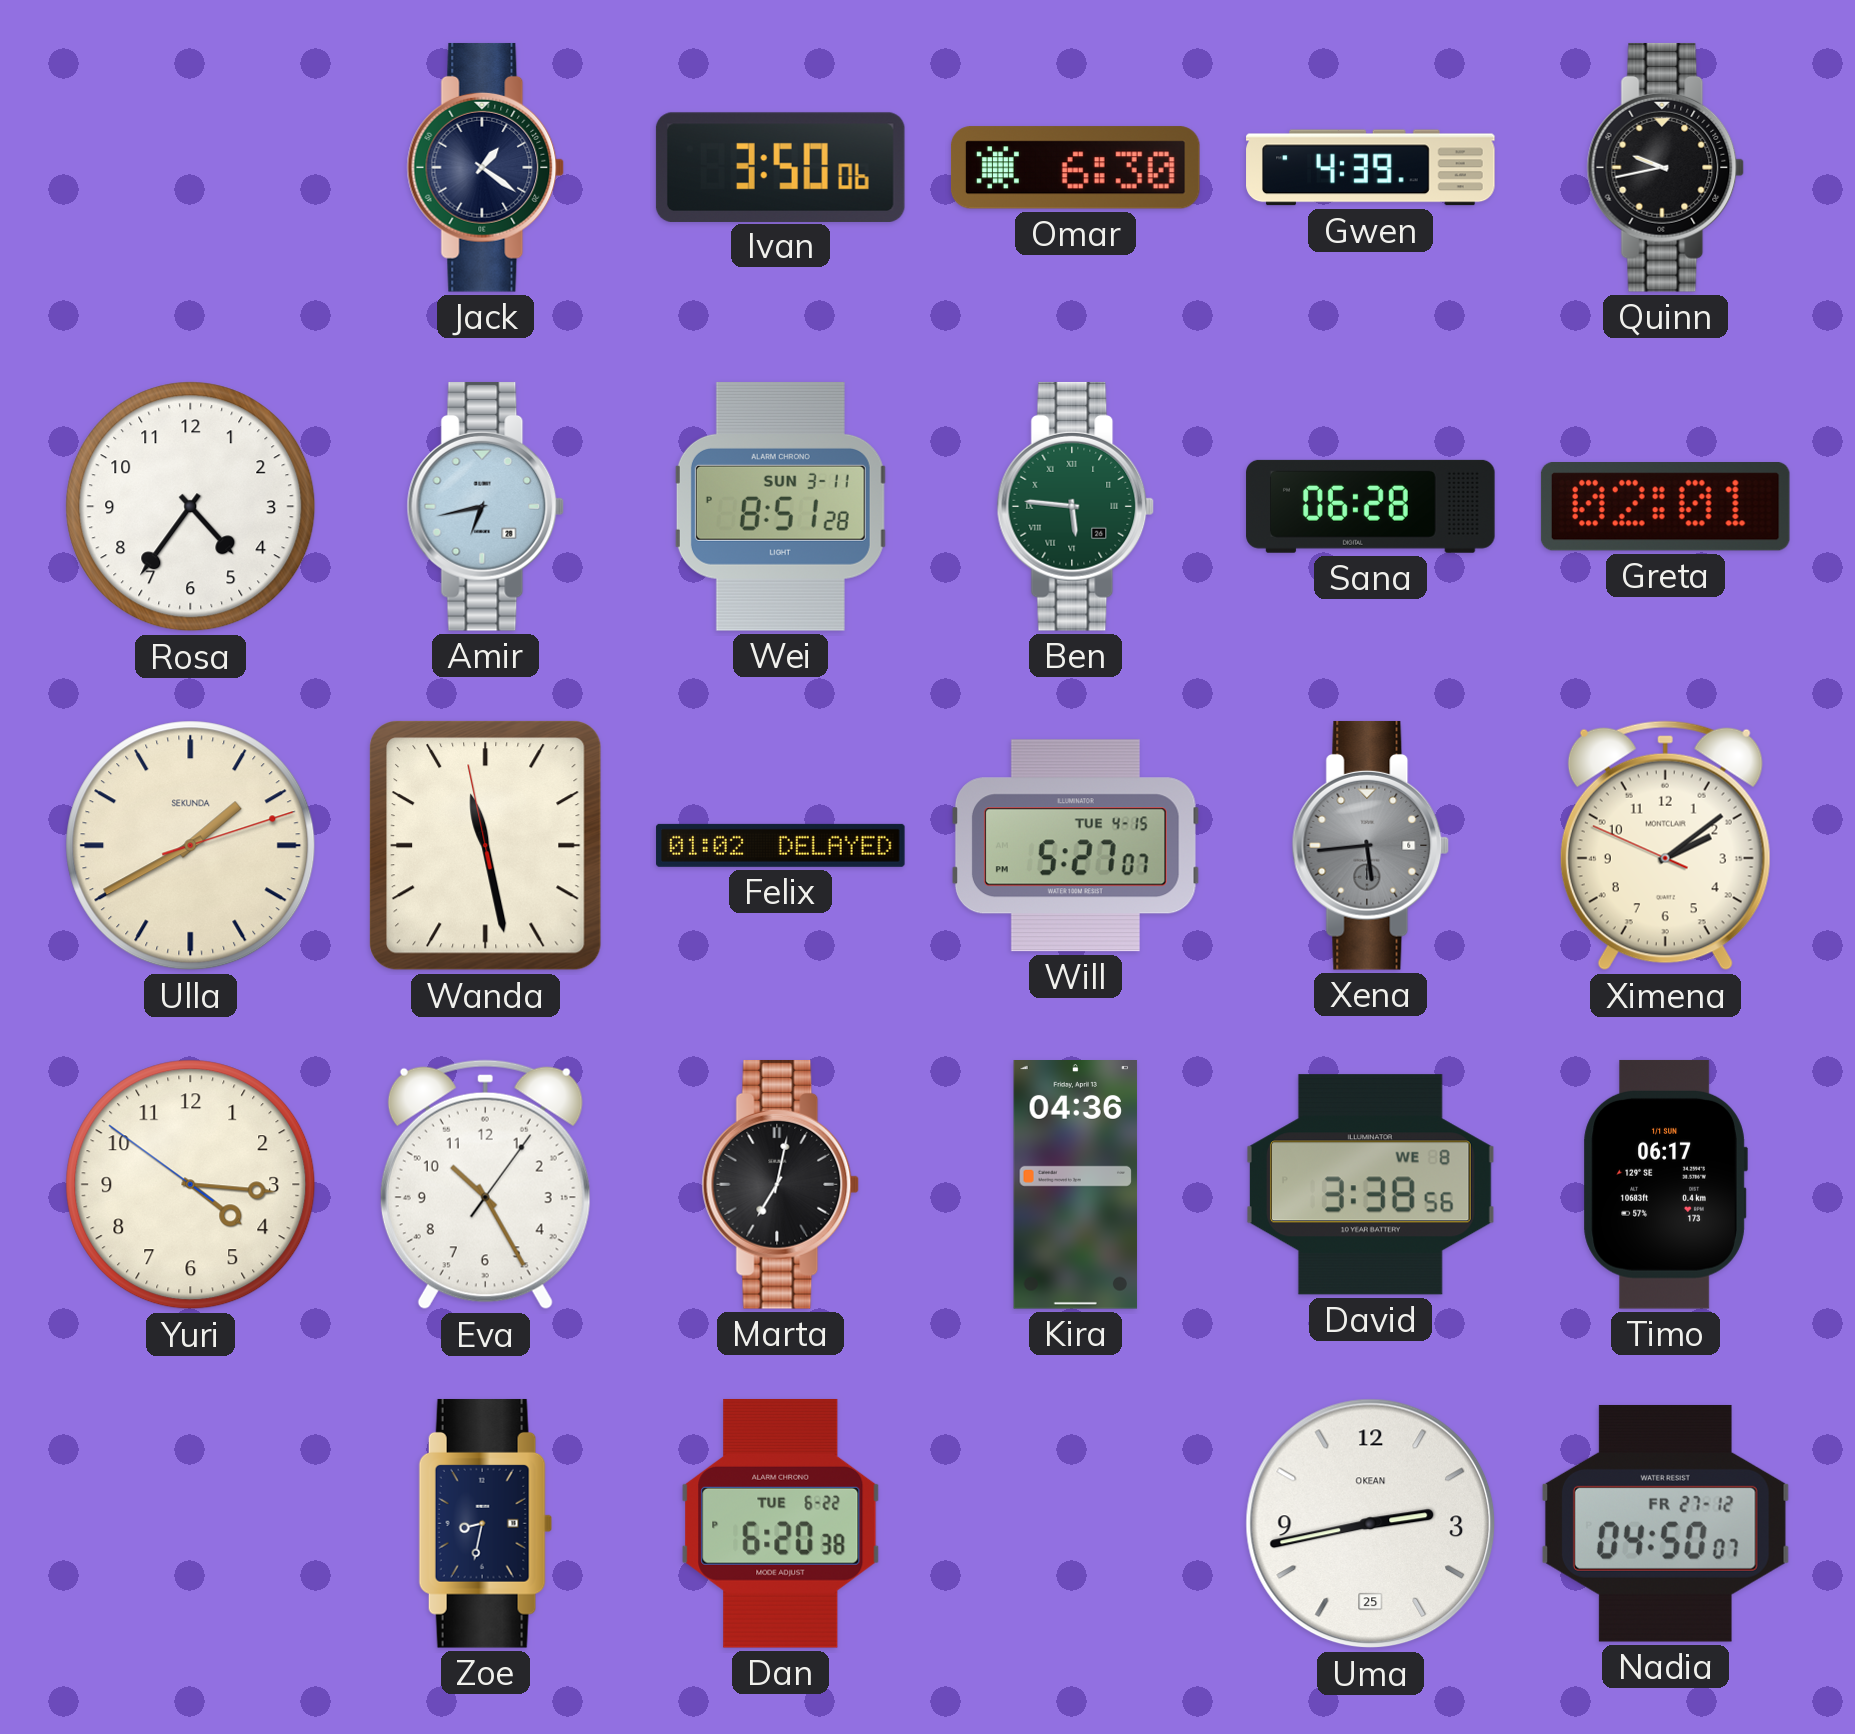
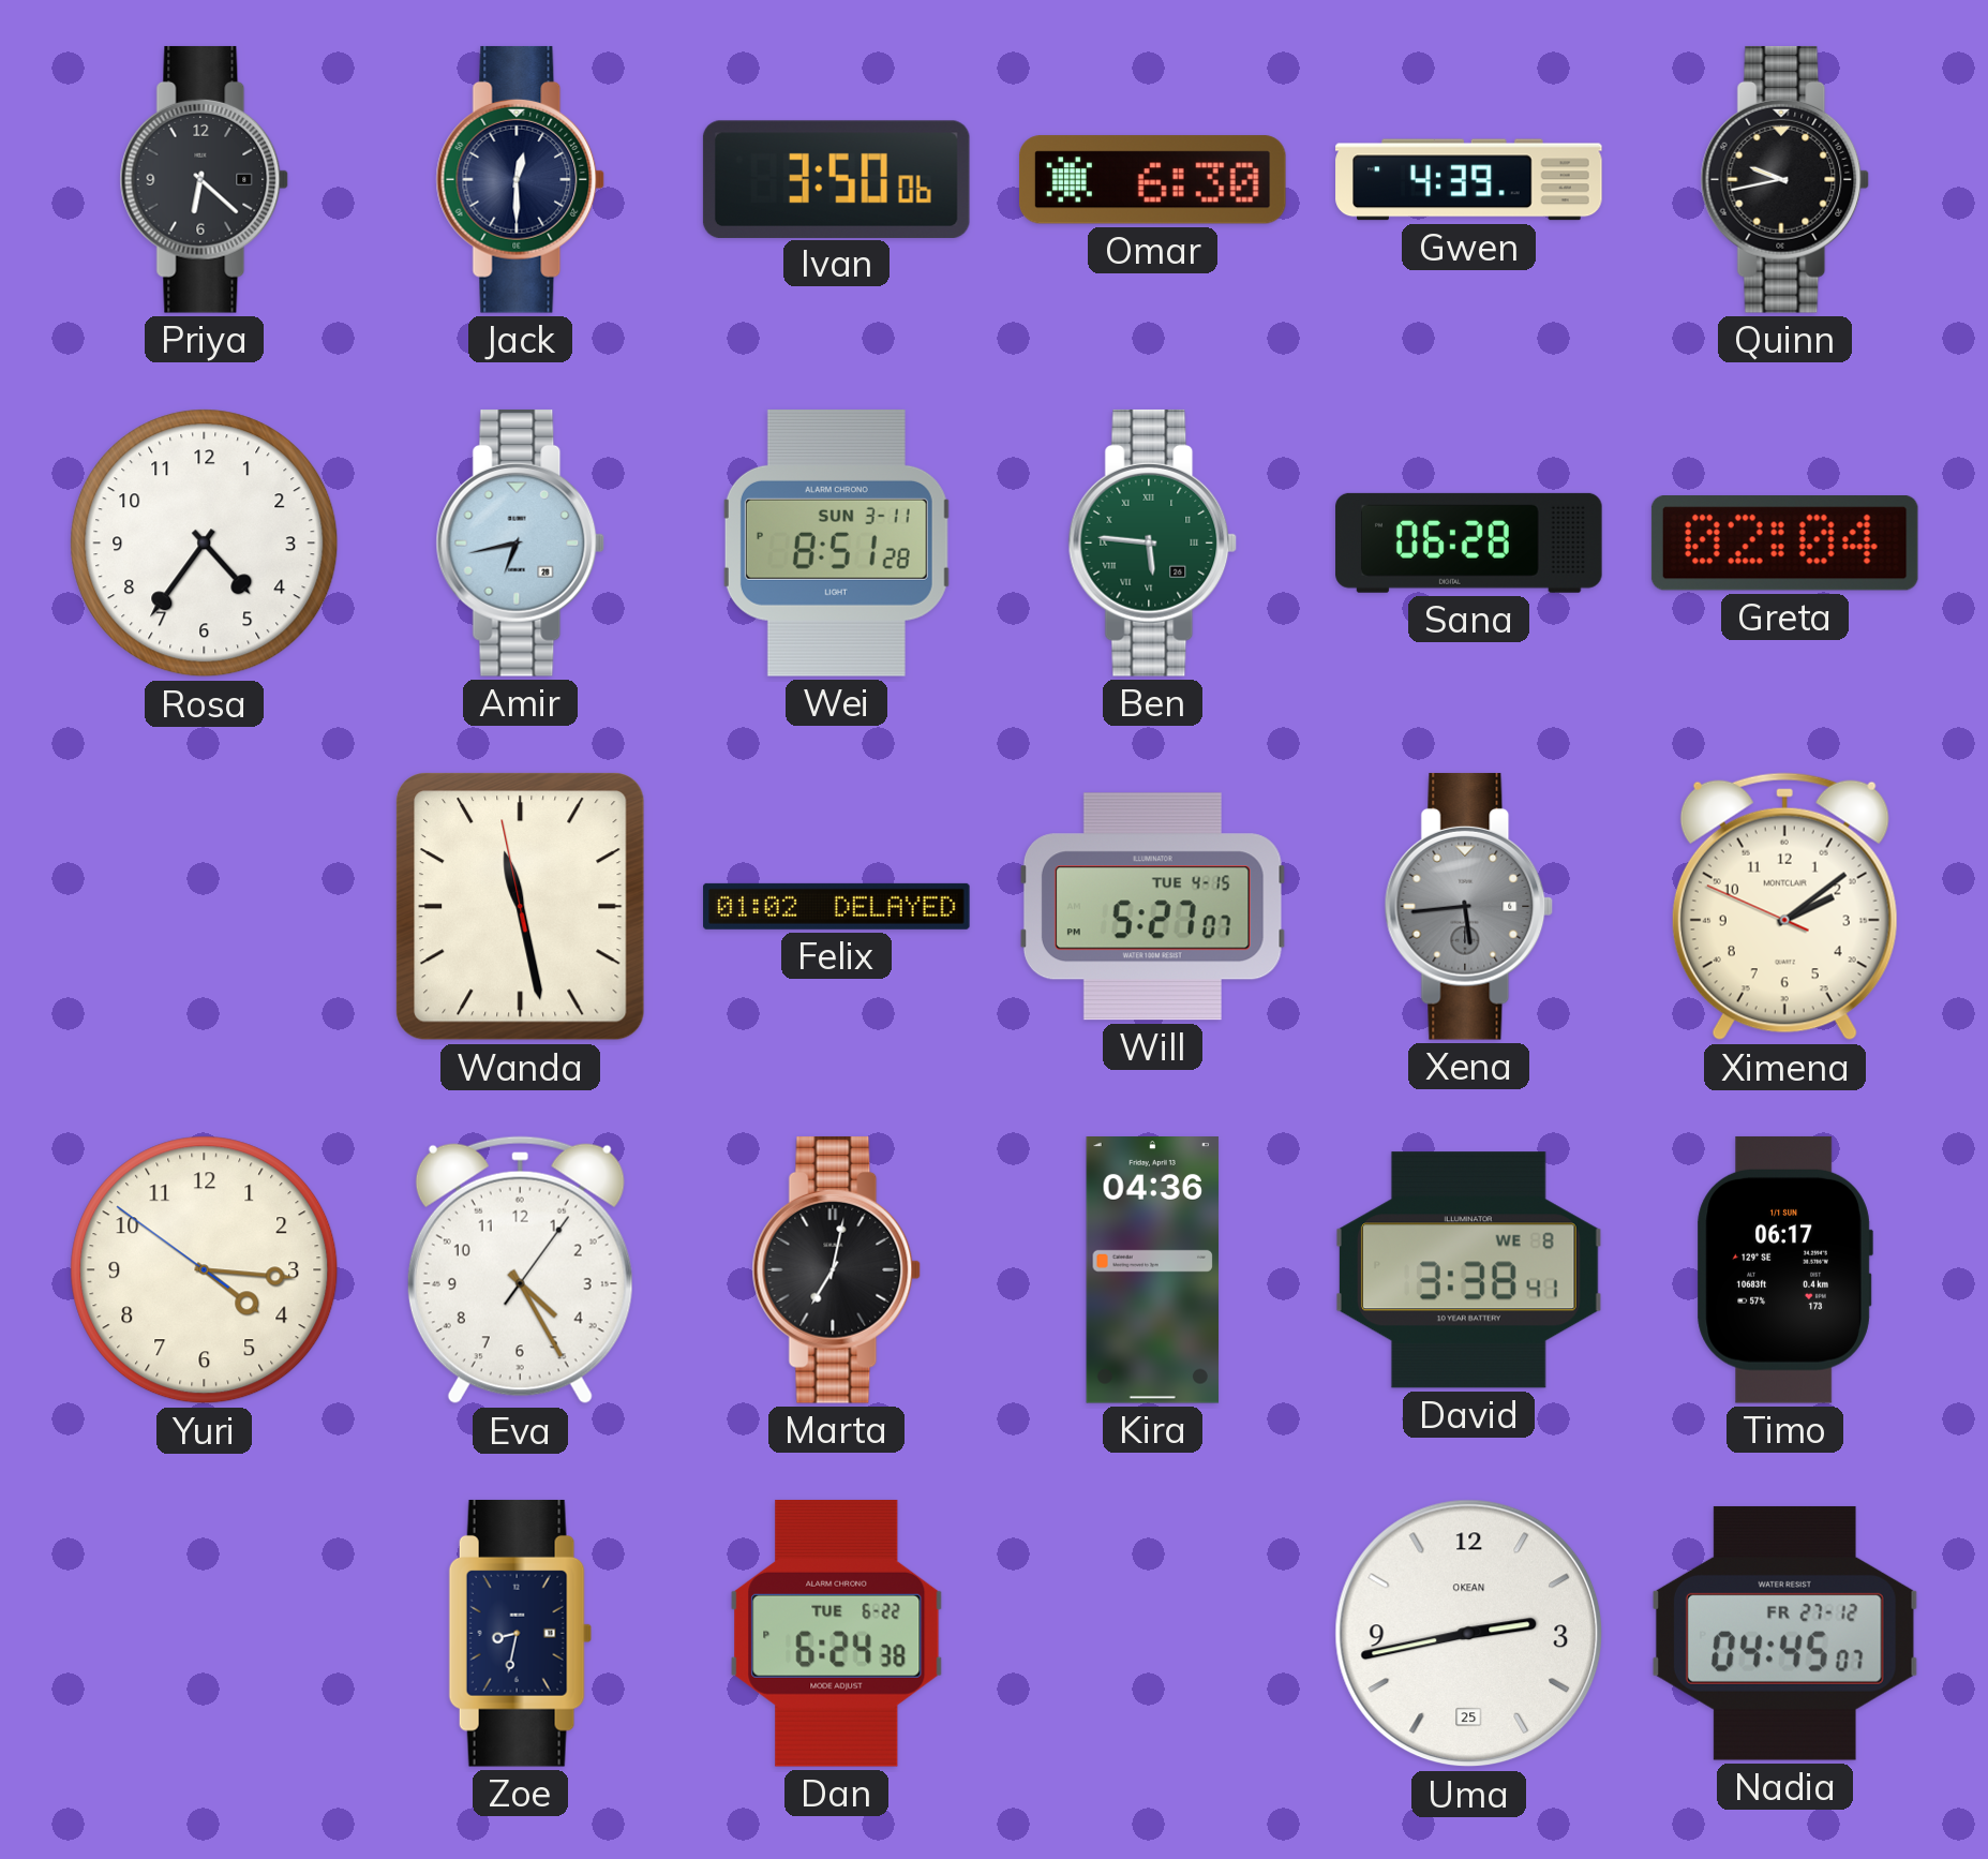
Priya: none -> 6:22 (205, 179)
Jack: 1:21 -> 12:30 (521, 179)
Greta: 02:01 -> 02:04 (1784, 544)
Ulla: 1:40 -> none (191, 846)
Eva: 10:25 -> 4:25 (520, 1270)
David: 3:38:56 -> 3:38:41 (1468, 1270)
Dan: 6:20 -> 6:24 (837, 1633)
Nadia: 04:50 -> 04:45 (1784, 1633)
